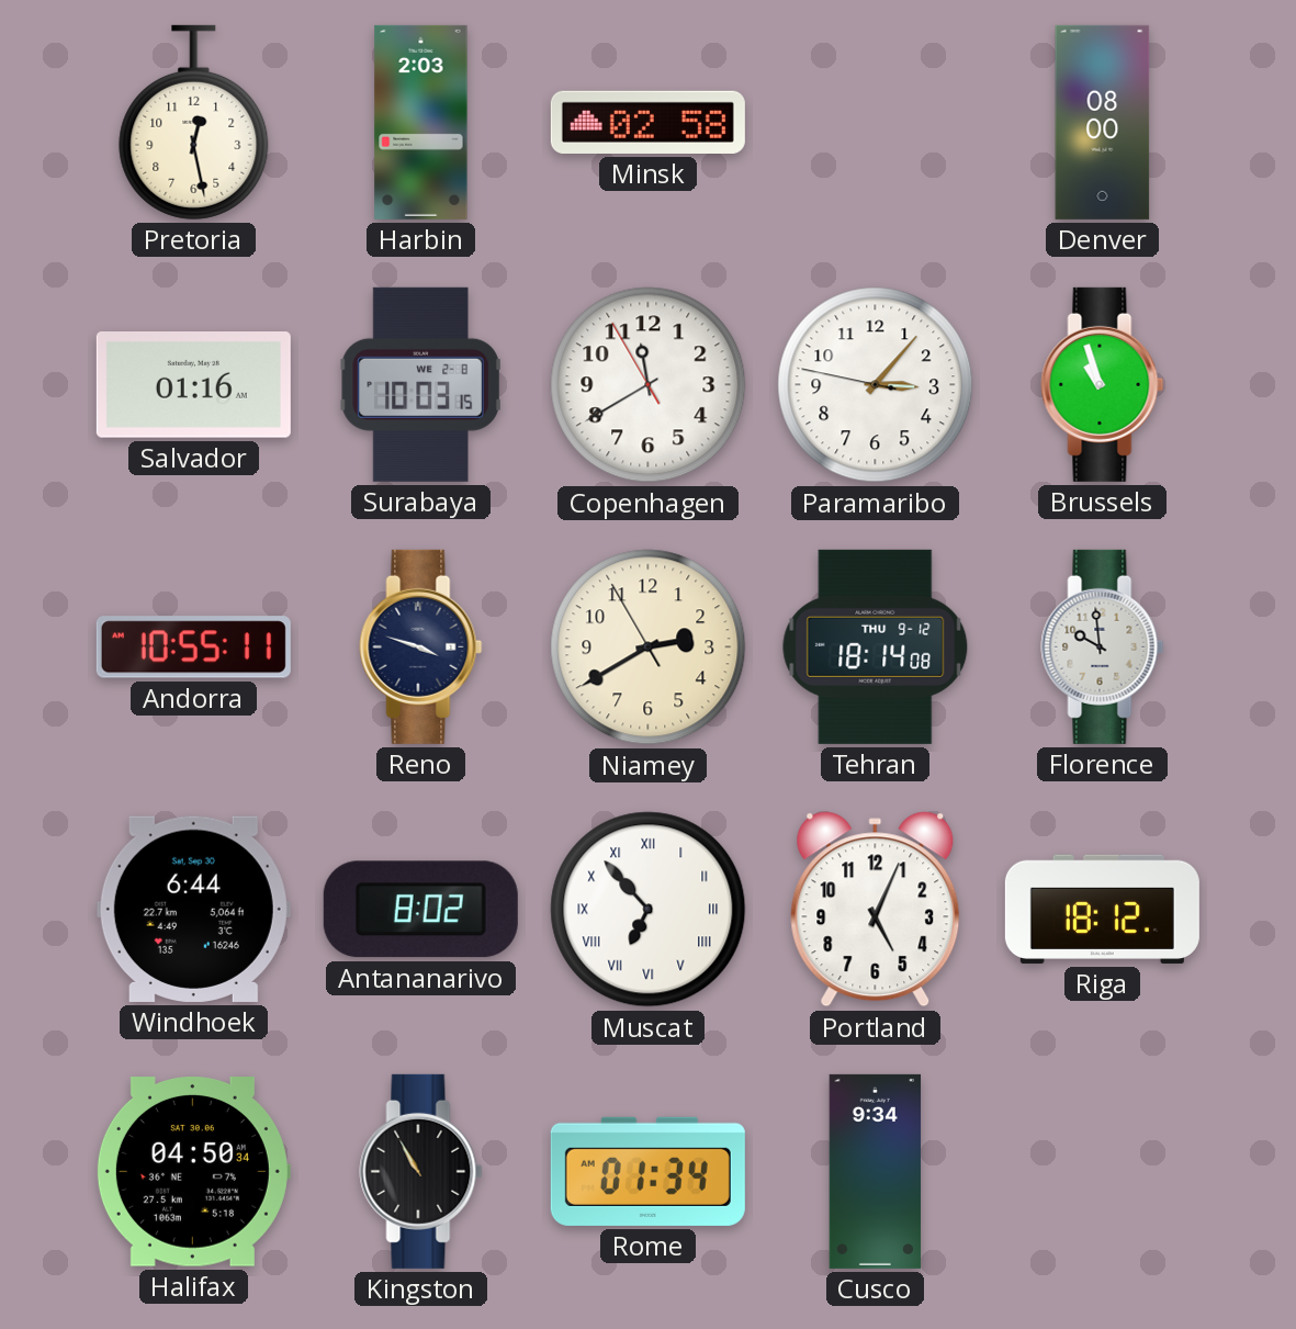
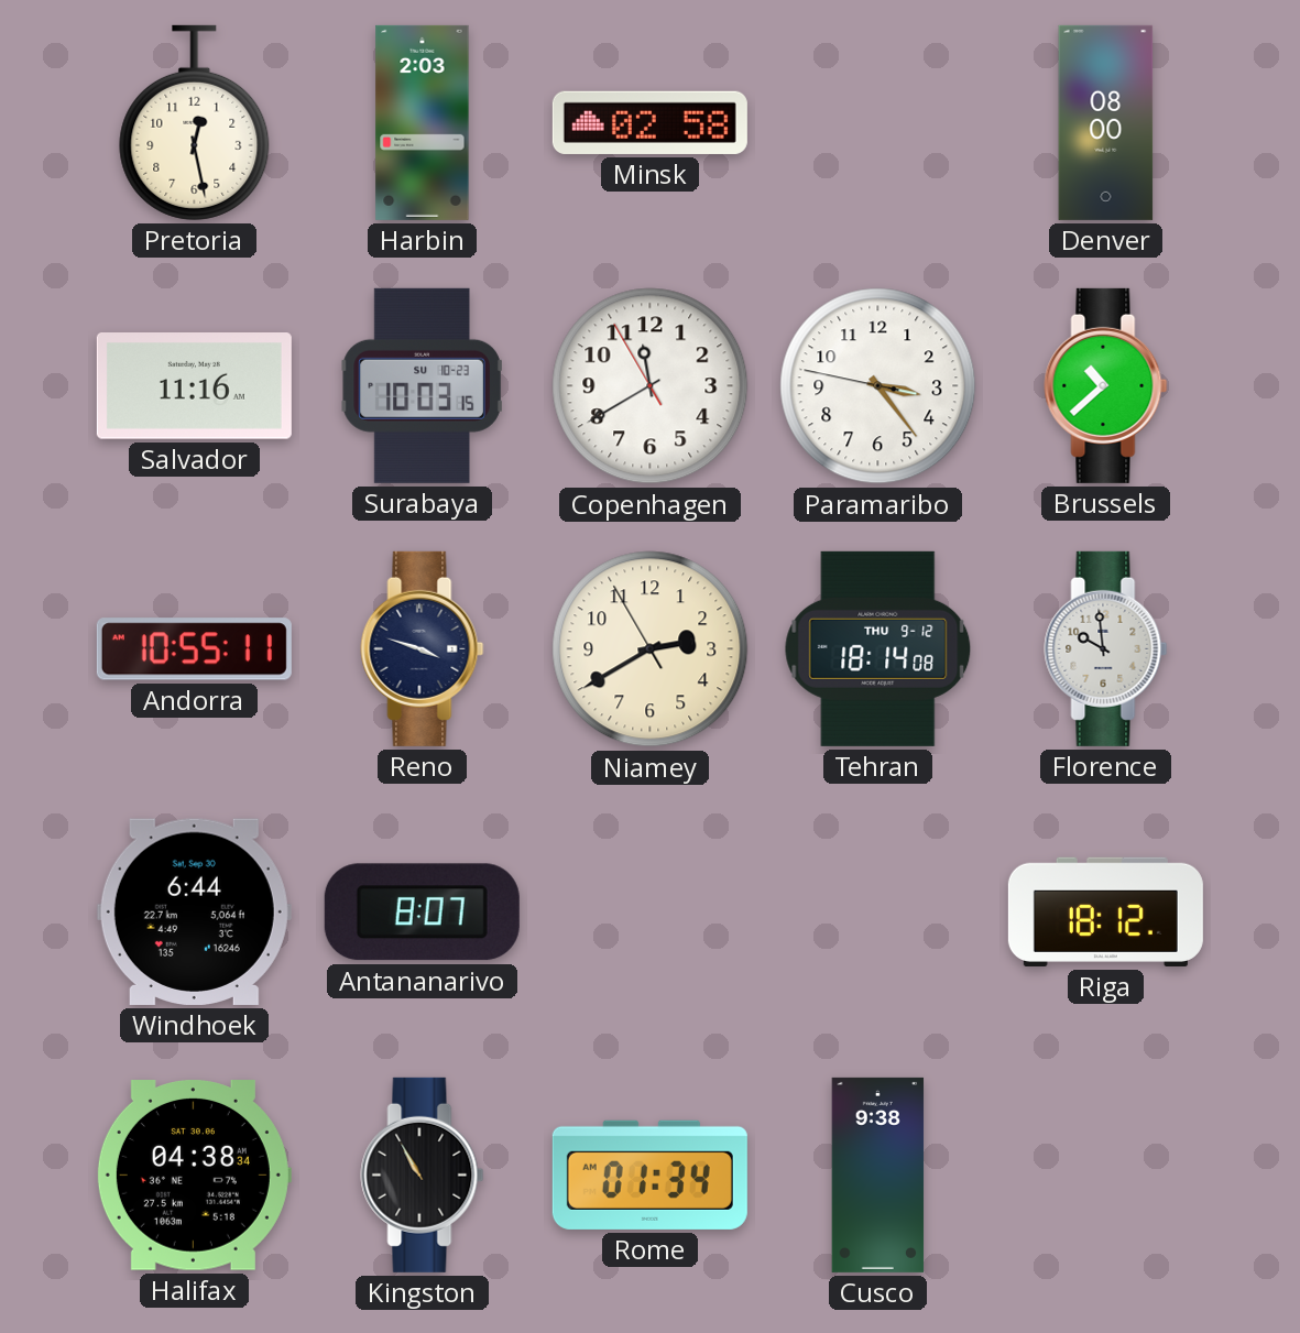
Salvador: 01:16 -> 11:16 (194, 386)
Surabaya date: WE 2-8 -> SU 10-23 (423, 385)
Paramaribo: 3:06 -> 3:23 (878, 386)
Brussels: 10:57 -> 10:38 (1106, 385)
Antananarivo: 8:02 -> 8:07 (422, 913)
Muscat: 6:53 -> none (649, 910)
Portland: 5:04 -> none (876, 910)
Halifax: 04:50 -> 04:38 (194, 1176)
Cusco: 9:34 -> 9:38 (878, 1174)
